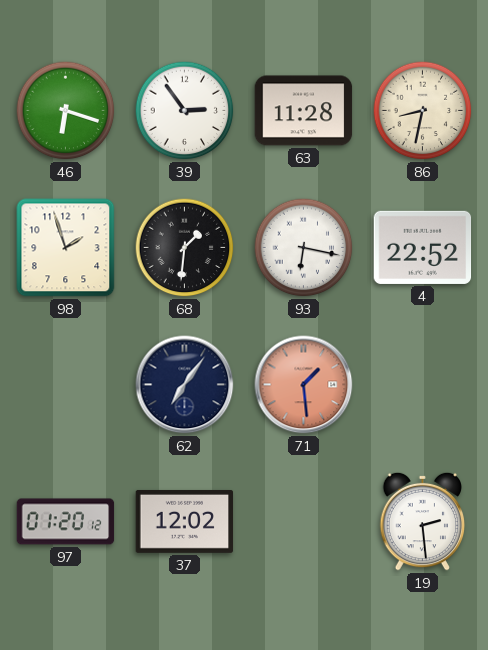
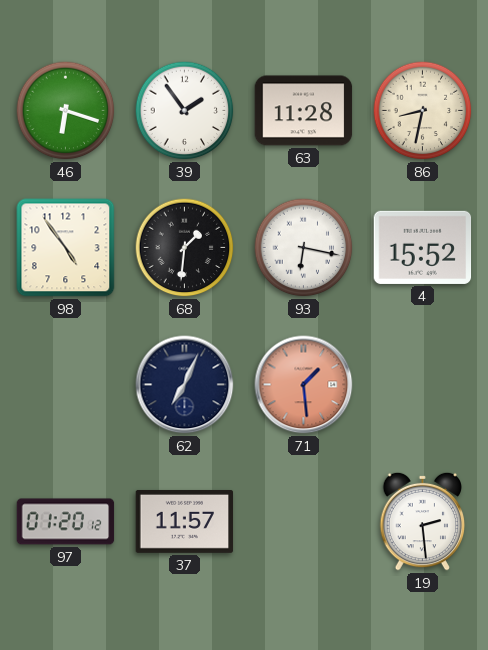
39: 2:54 -> 1:54 (185, 111)
98: 1:57 -> 4:54 (66, 248)
4: 22:52 -> 15:52 (423, 247)
62: 7:06 -> 7:04 (185, 385)
37: 12:02 -> 11:57 (185, 521)
